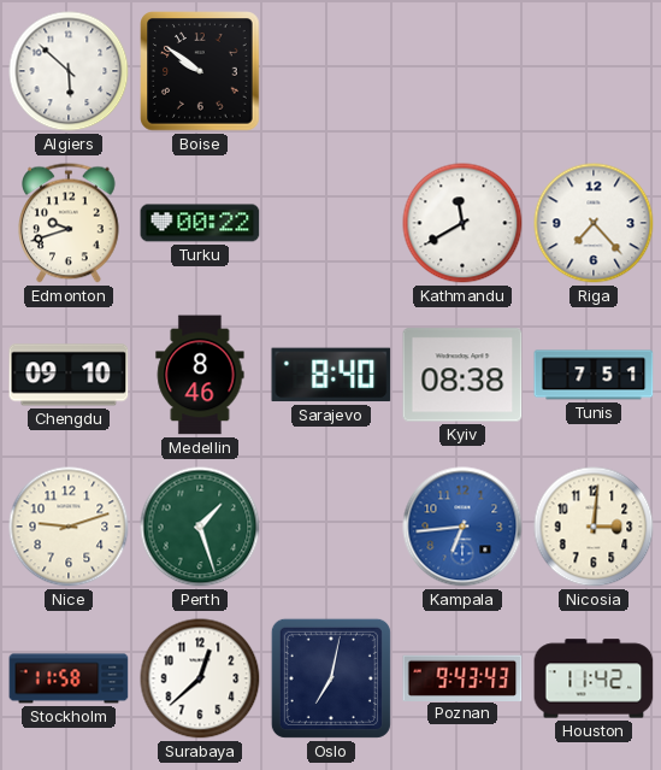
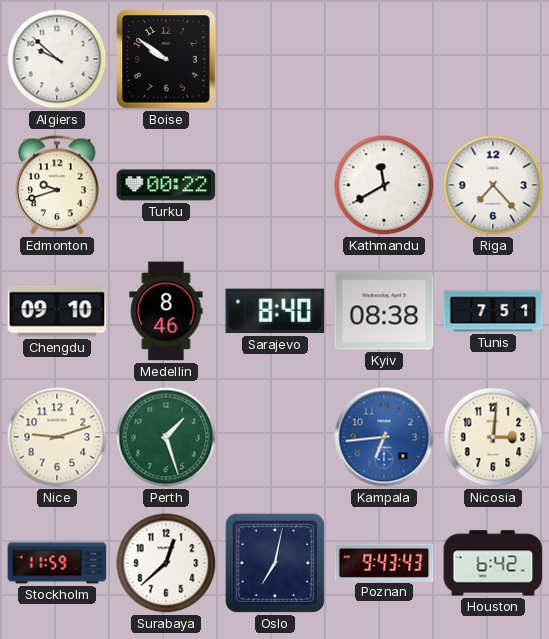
Algiers: 5:52 -> 9:52 (57, 59)
Stockholm: 11:58 -> 11:59 (57, 563)
Houston: 11:42 -> 6:42 (493, 563)
